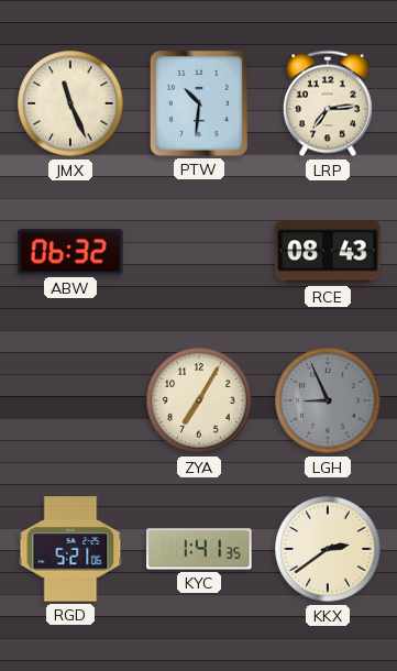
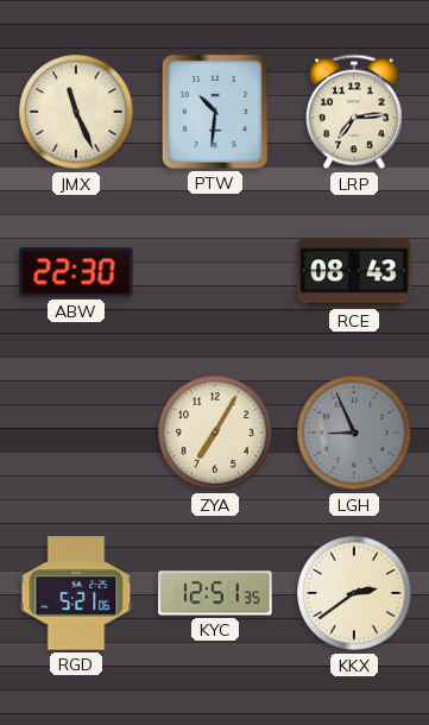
ABW: 06:32 -> 22:30 (76, 272)
KYC: 1:41 -> 12:51 (215, 593)
